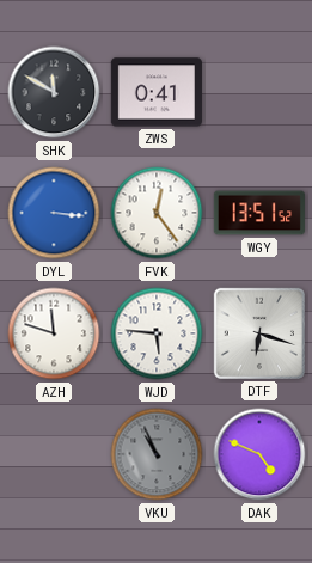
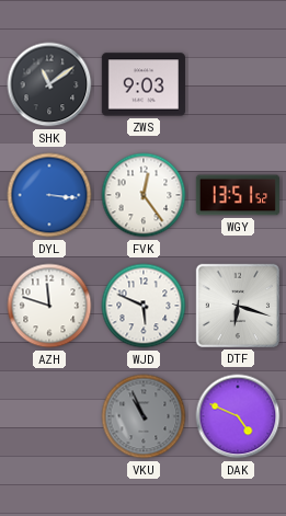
SHK: 11:50 -> 11:09 (49, 84)
ZWS: 0:41 -> 9:03 (144, 84)
WJD: 5:46 -> 5:49 (144, 306)
